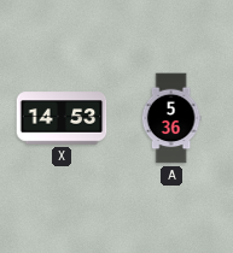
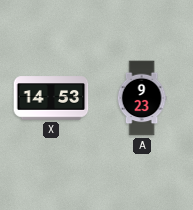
A: 5:36 -> 9:23 (142, 98)
